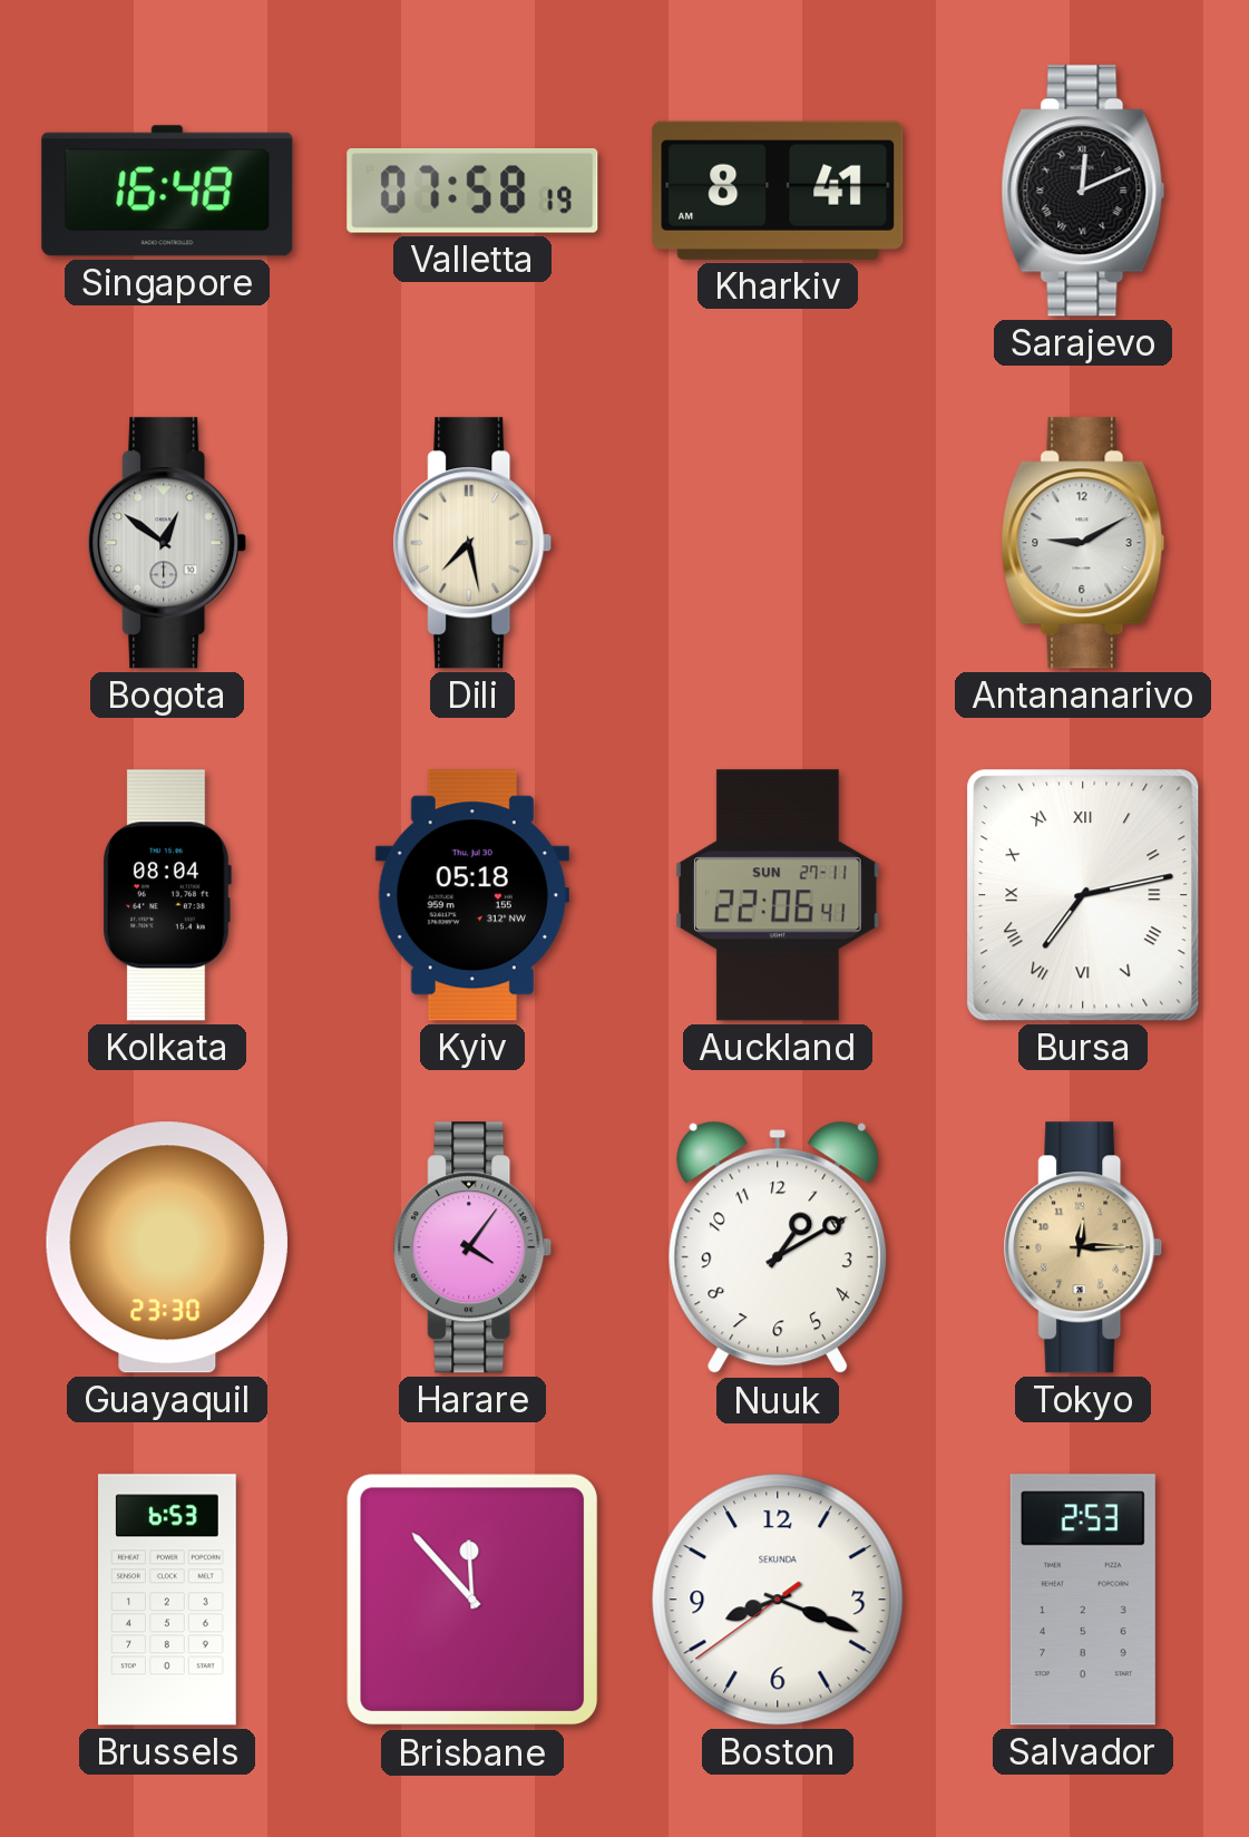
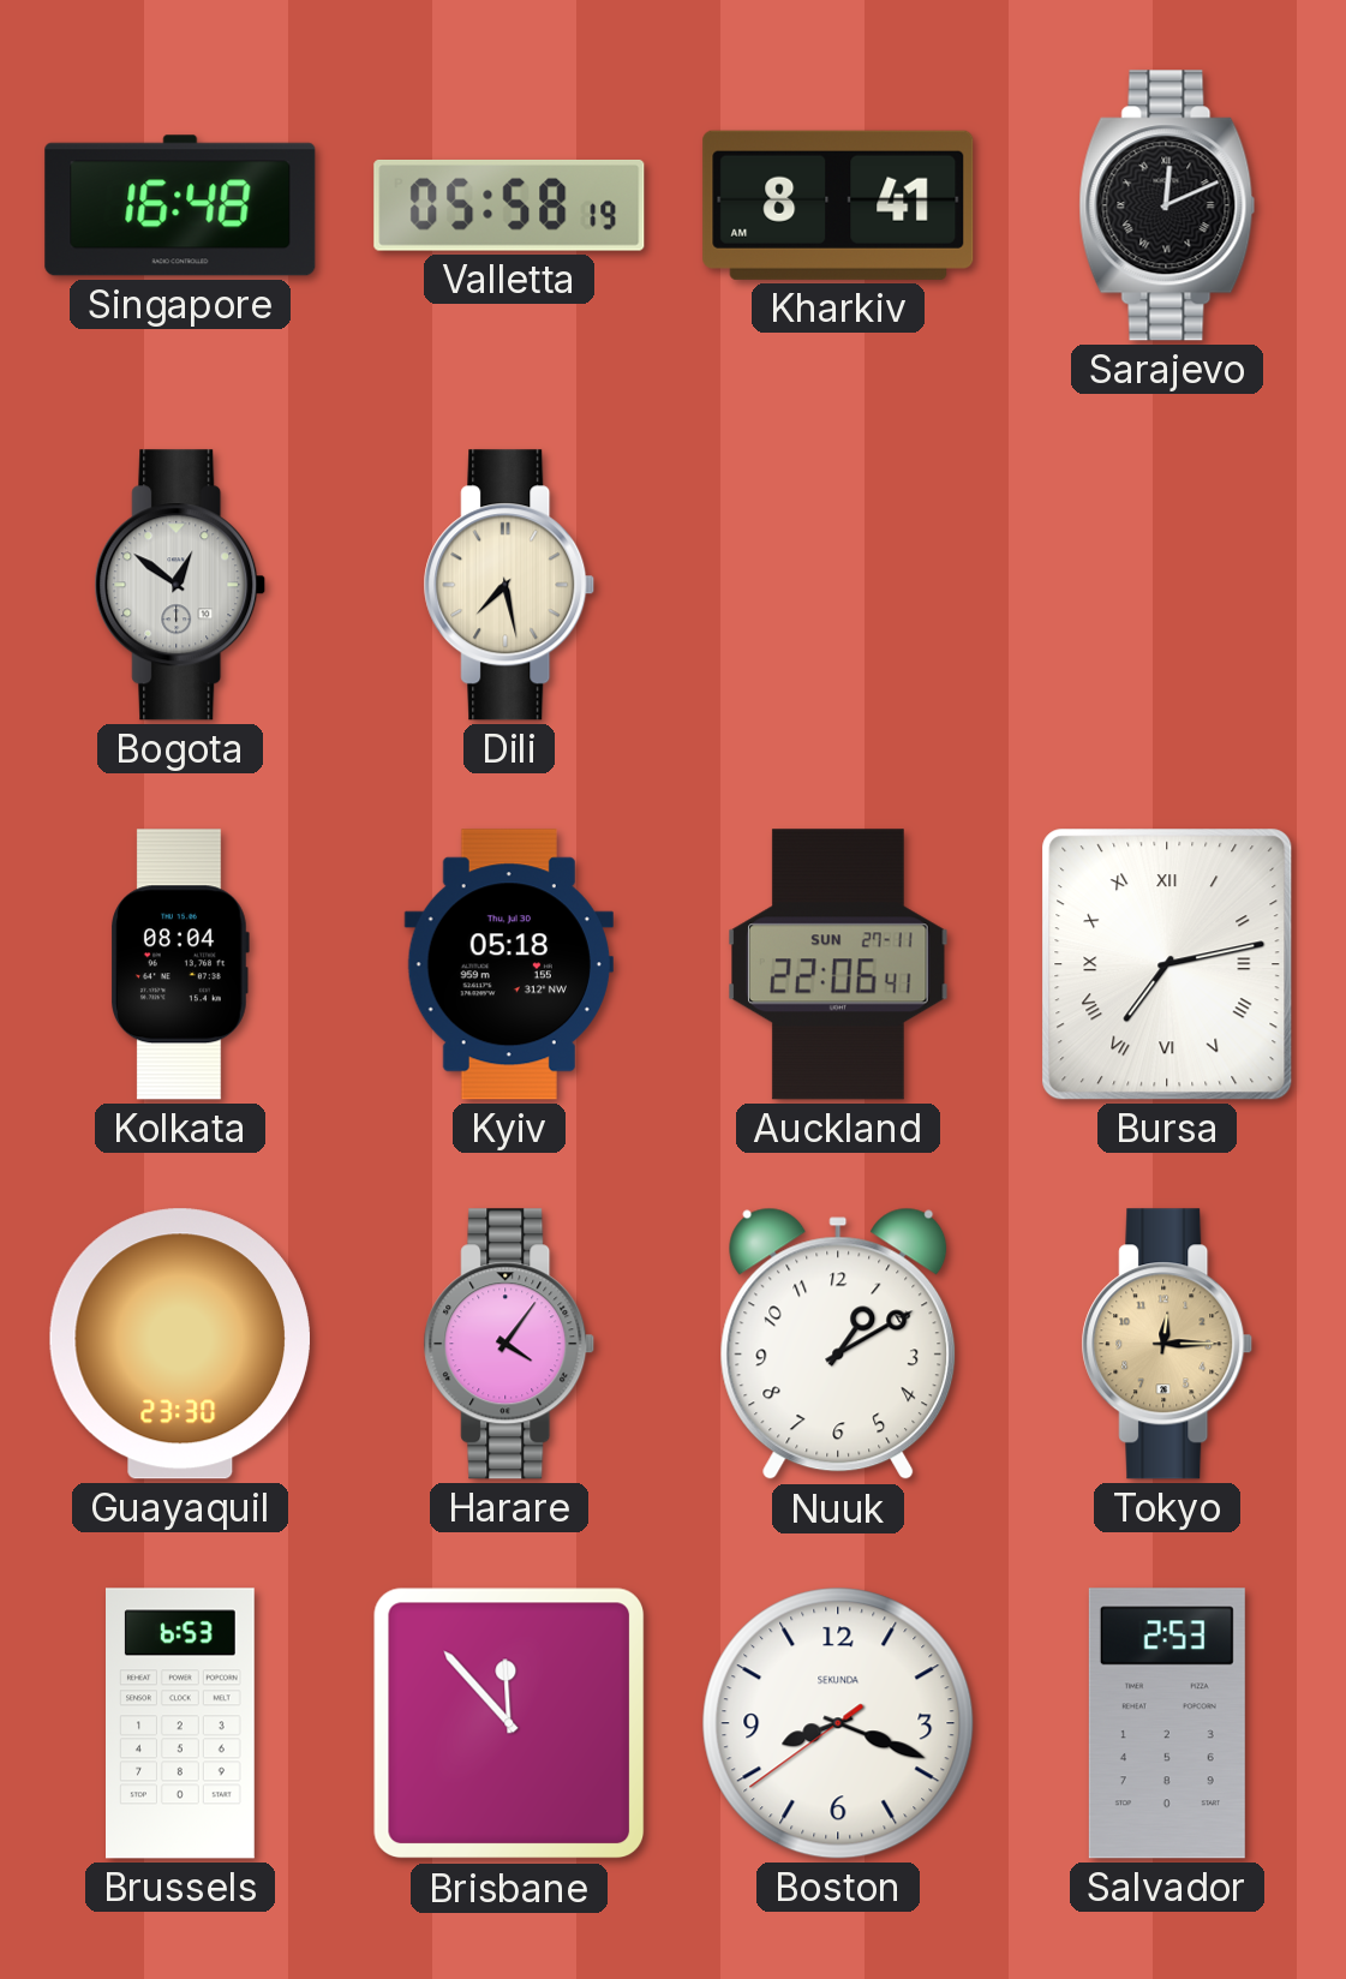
Valletta: 07:58 -> 05:58 (509, 205)
Antananarivo: 9:10 -> none (1083, 543)
